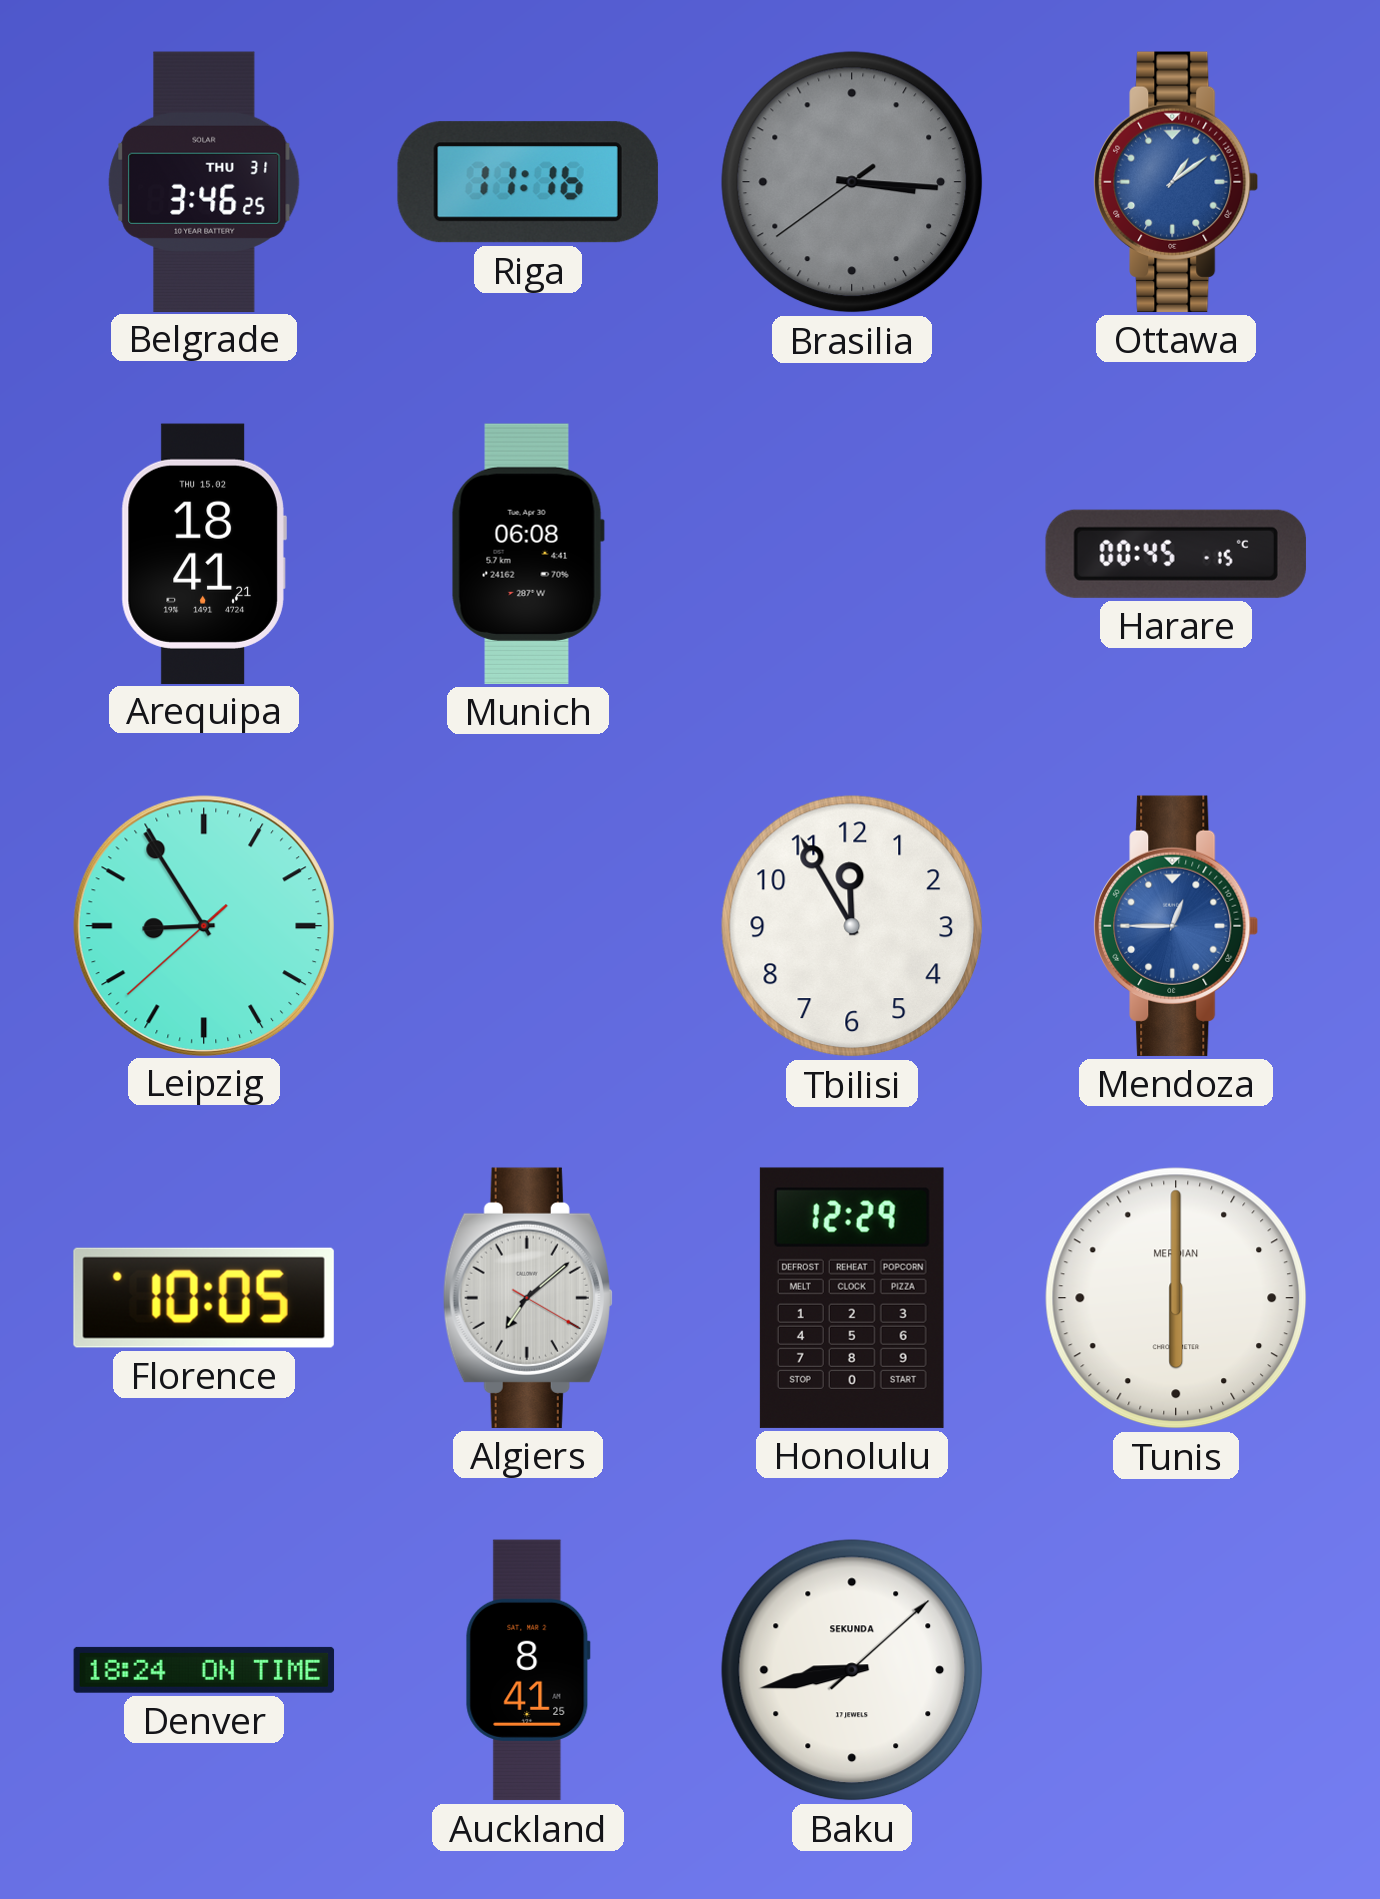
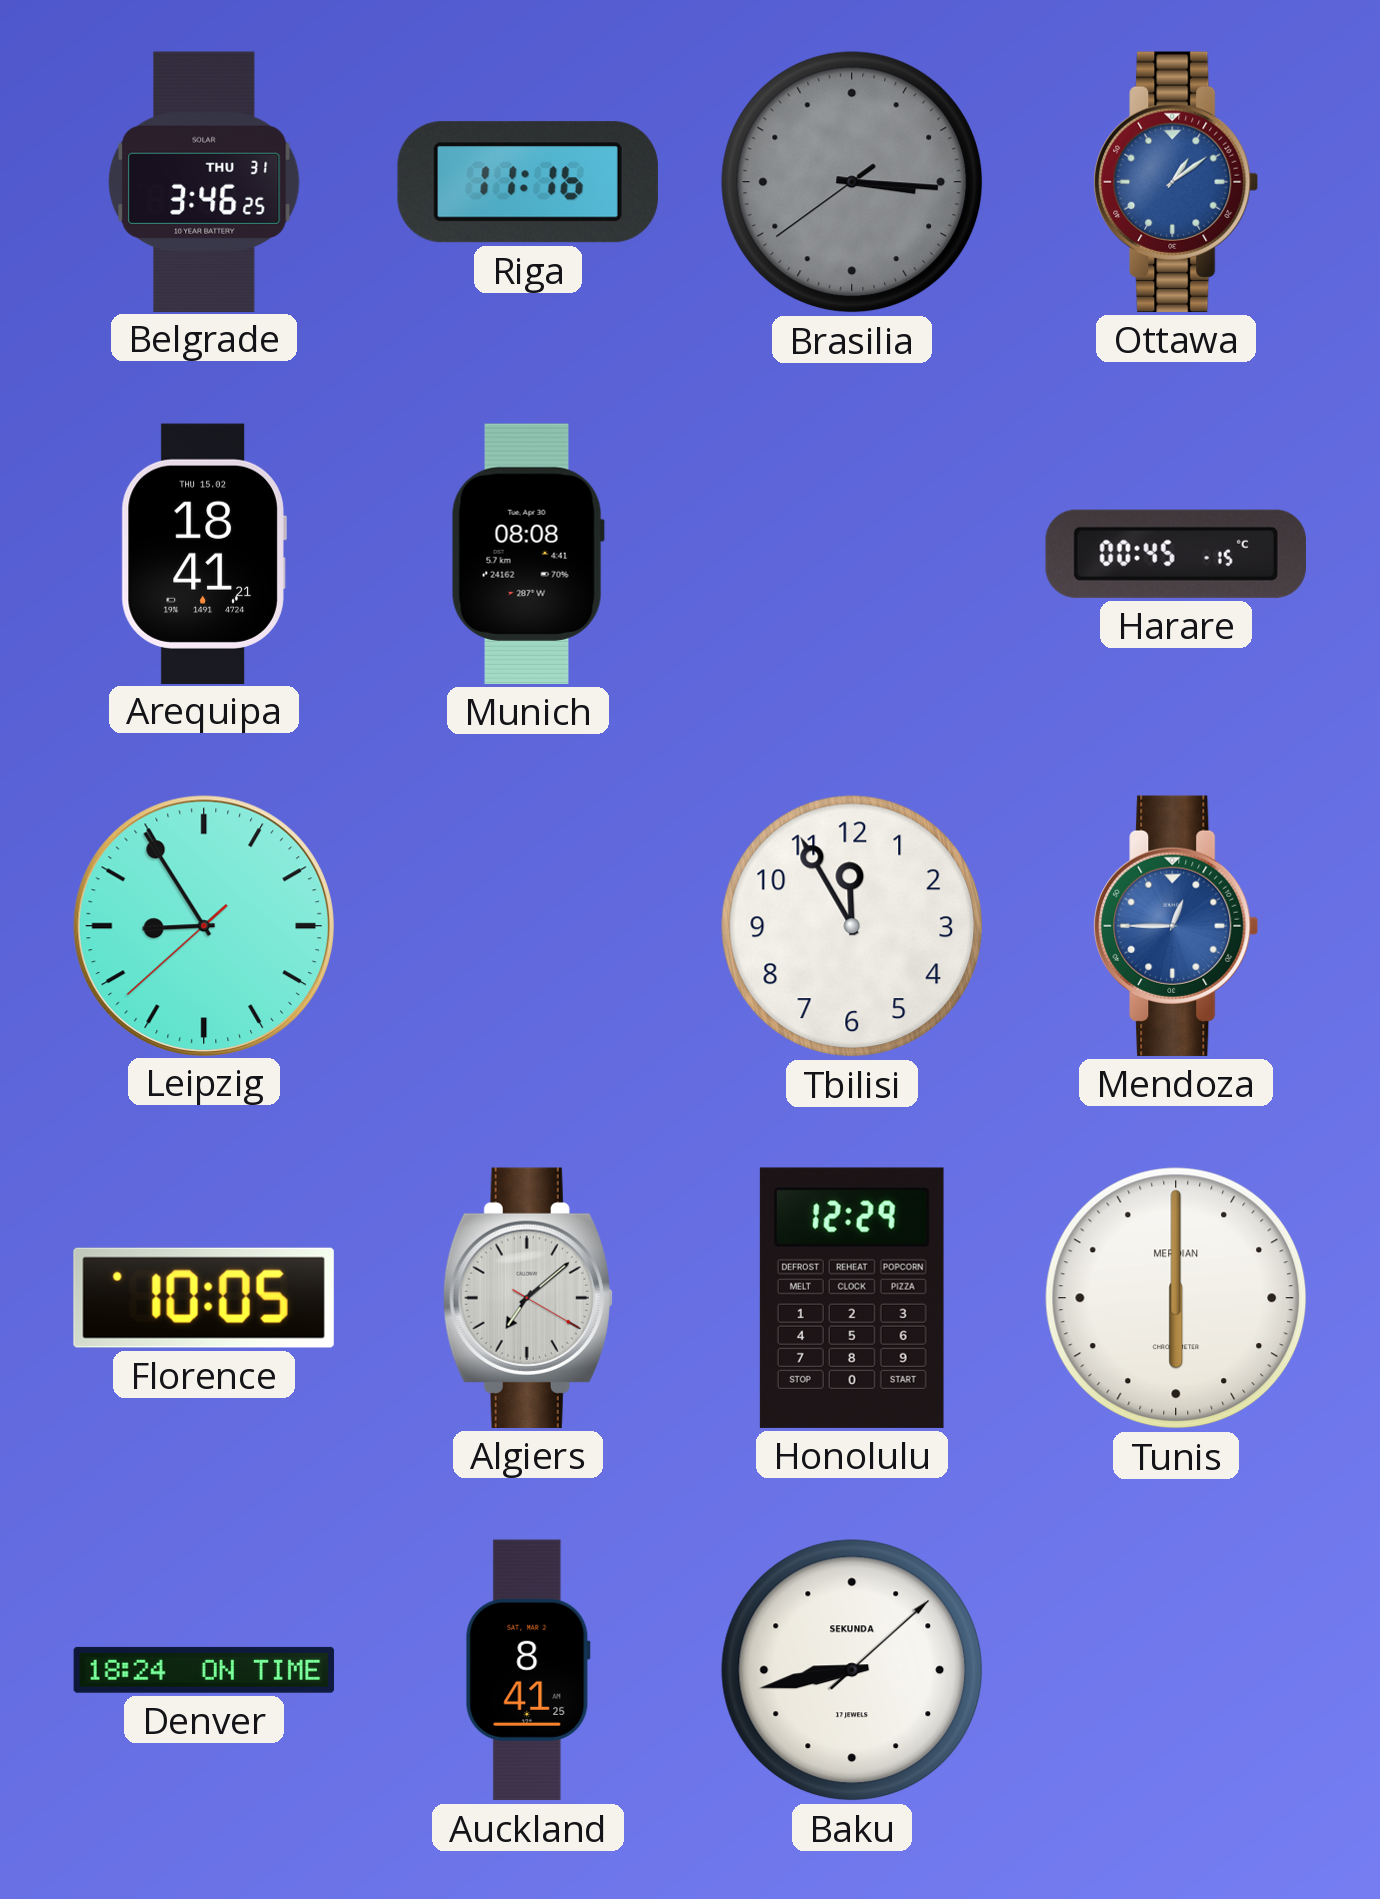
Munich: 06:08 -> 08:08 (528, 554)
